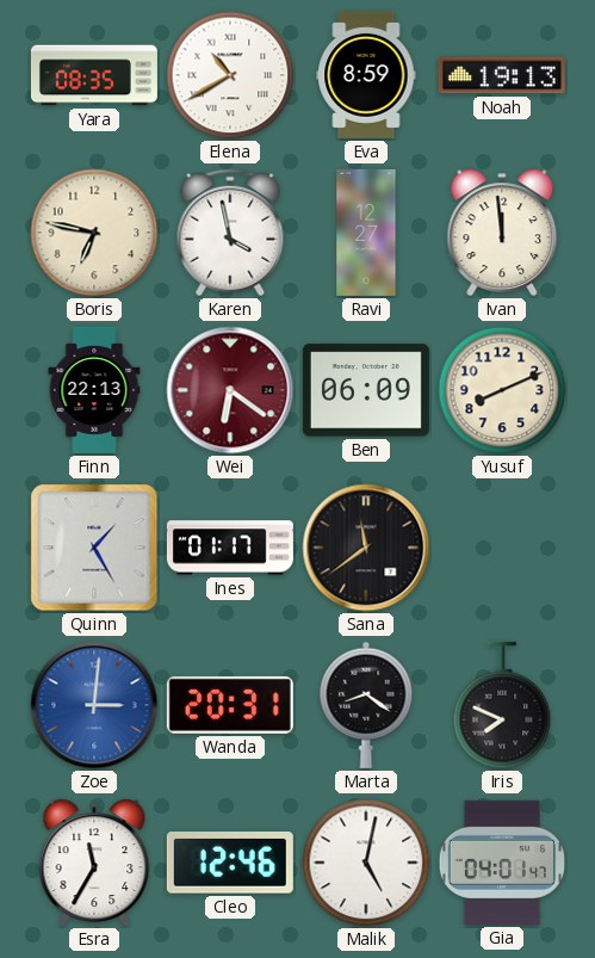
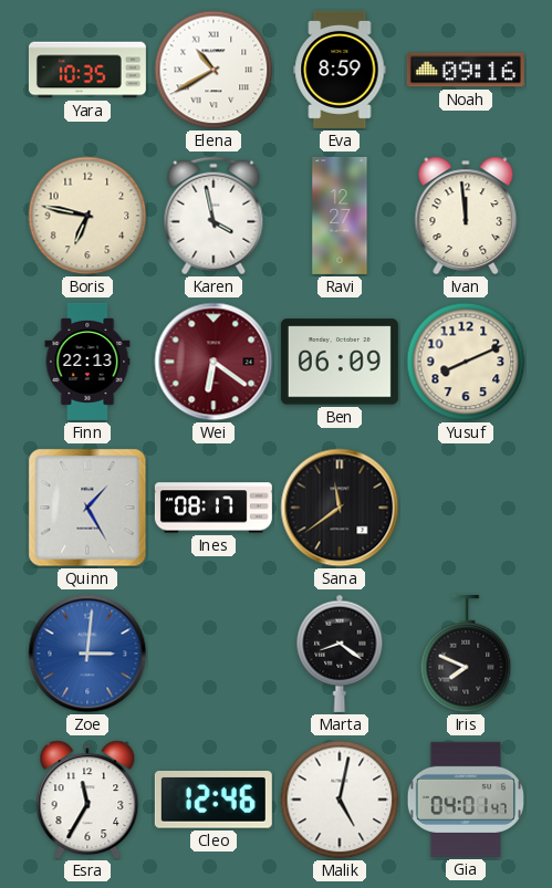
Yara: 08:35 -> 10:35 (87, 70)
Noah: 19:13 -> 09:16 (466, 70)
Ines: 01:17 -> 08:17 (213, 508)
Wanda: 20:31 -> none (230, 705)
